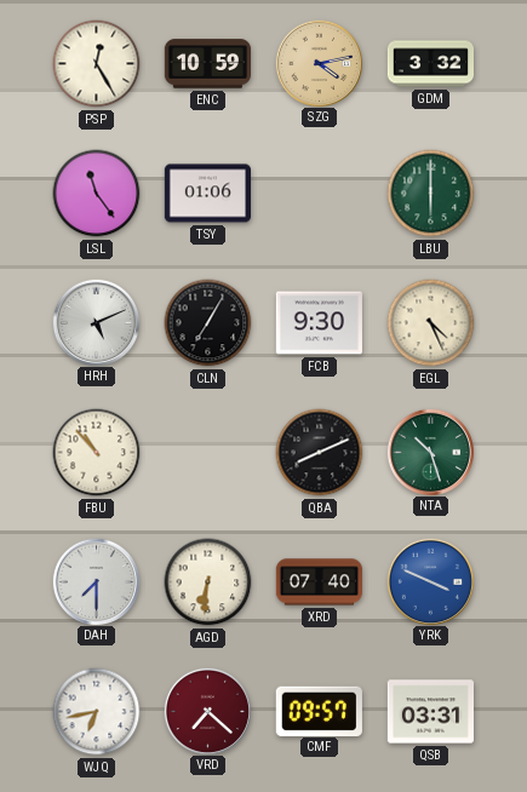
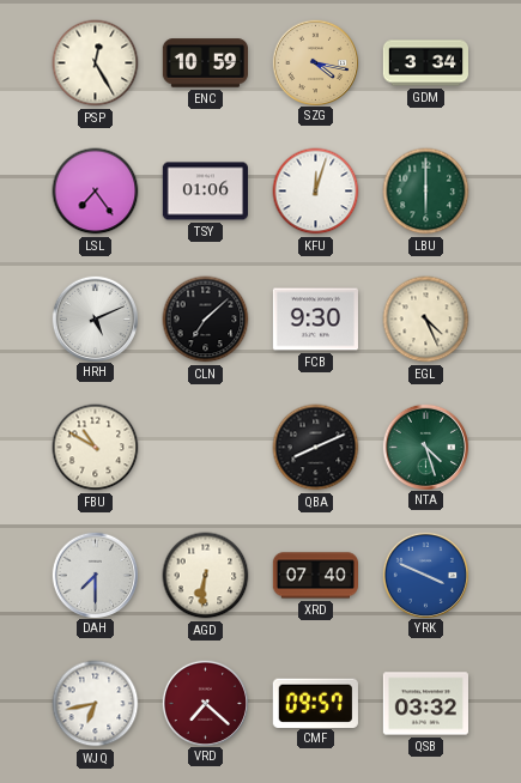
SZG: 4:13 -> 4:17 (315, 62)
GDM: 3:32 -> 3:34 (425, 63)
LSL: 11:24 -> 7:24 (96, 192)
KFU: none -> 12:03 (316, 192)
CLN: 7:05 -> 7:08 (206, 320)
FBU: 10:53 -> 10:50 (96, 448)
NTA: 10:27 -> 4:27 (425, 447)
QSB: 03:31 -> 03:32 (425, 704)
